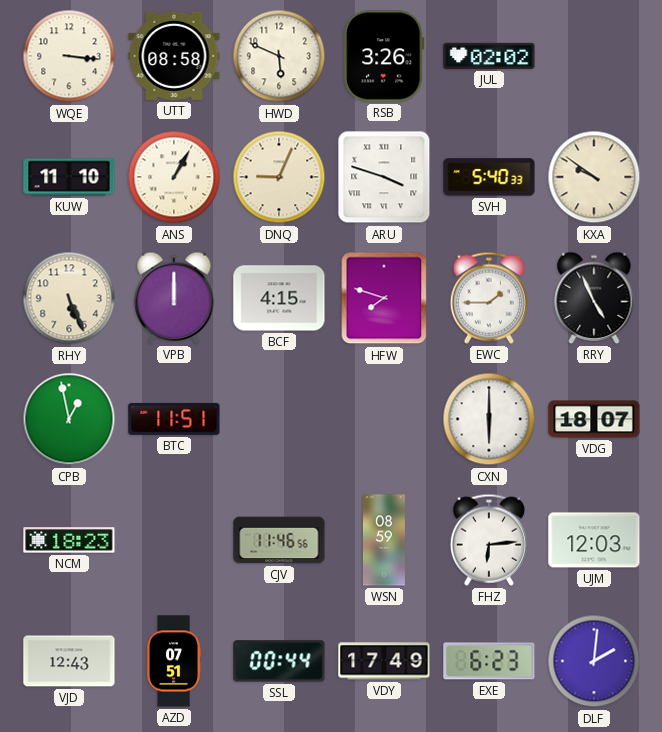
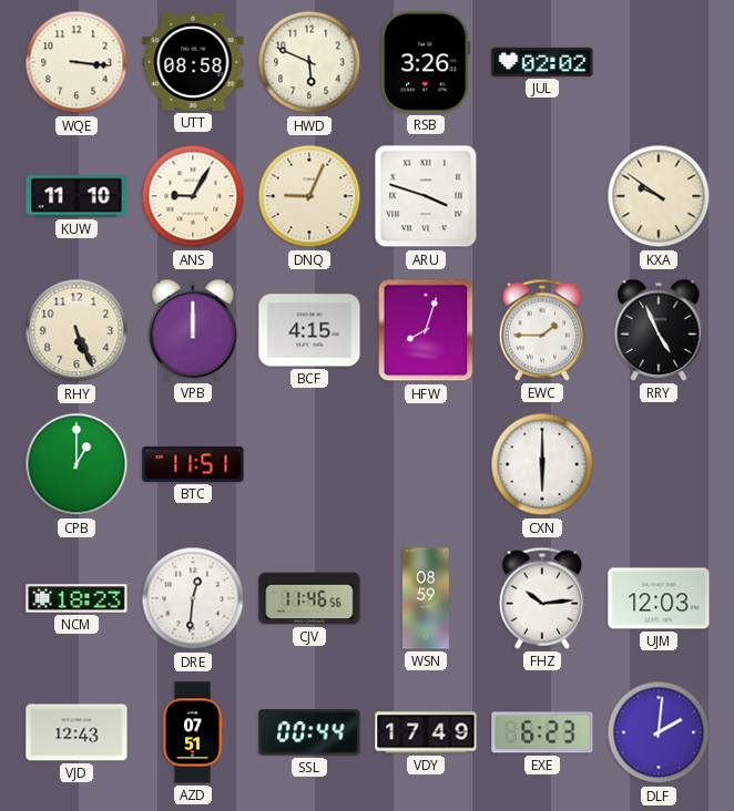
ANS: 1:05 -> 9:05 (193, 196)
SVH: 5:40 -> none (489, 177)
HFW: 7:48 -> 8:03 (426, 330)
CPB: 12:58 -> 1:00 (77, 464)
VDG: 18:07 -> none (594, 419)
DRE: none -> 12:31 (193, 598)
FHZ: 6:14 -> 10:14 (542, 598)
